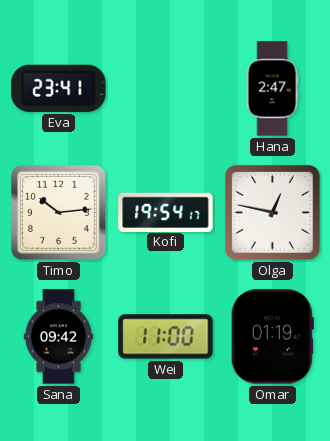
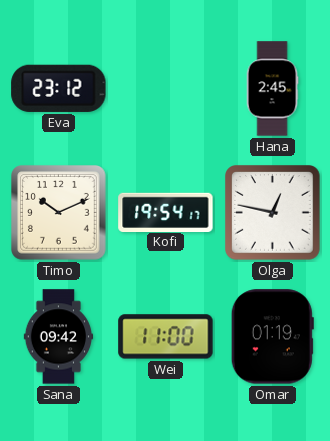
Eva: 23:41 -> 23:12 (59, 88)
Hana: 2:47 -> 2:45 (272, 89)
Timo: 10:14 -> 10:11 (59, 213)
